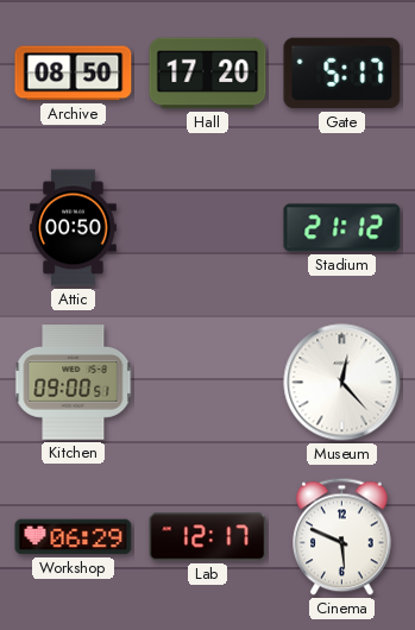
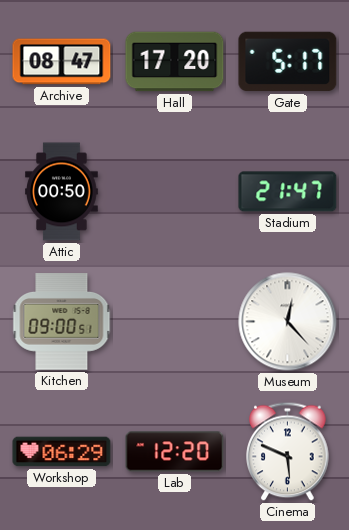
Archive: 08:50 -> 08:47 (62, 62)
Stadium: 21:12 -> 21:47 (288, 192)
Lab: 12:17 -> 12:20 (175, 452)
